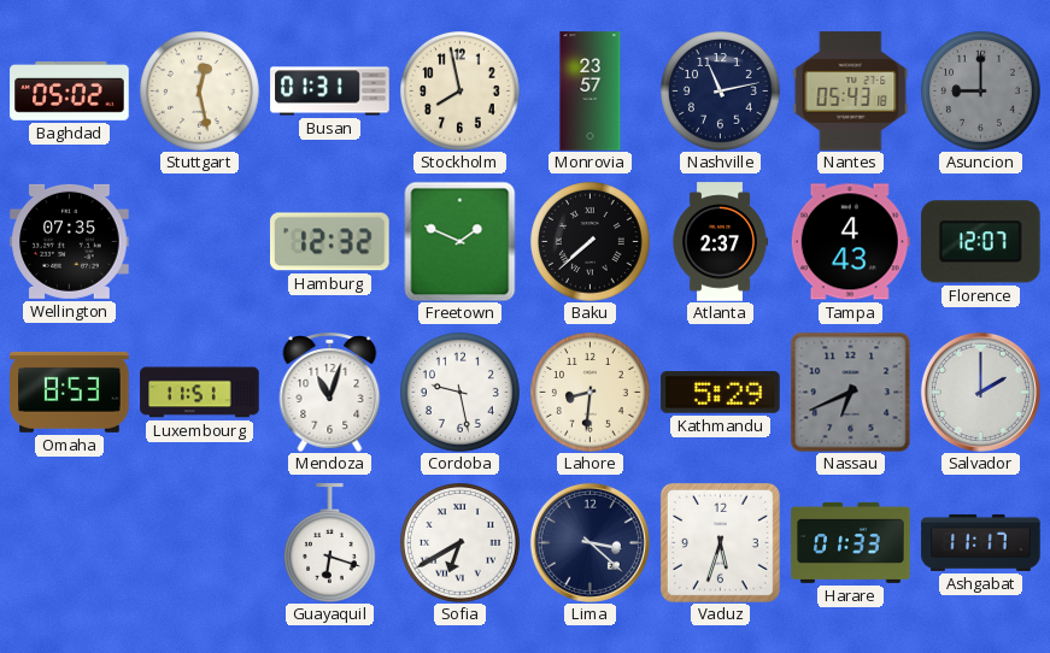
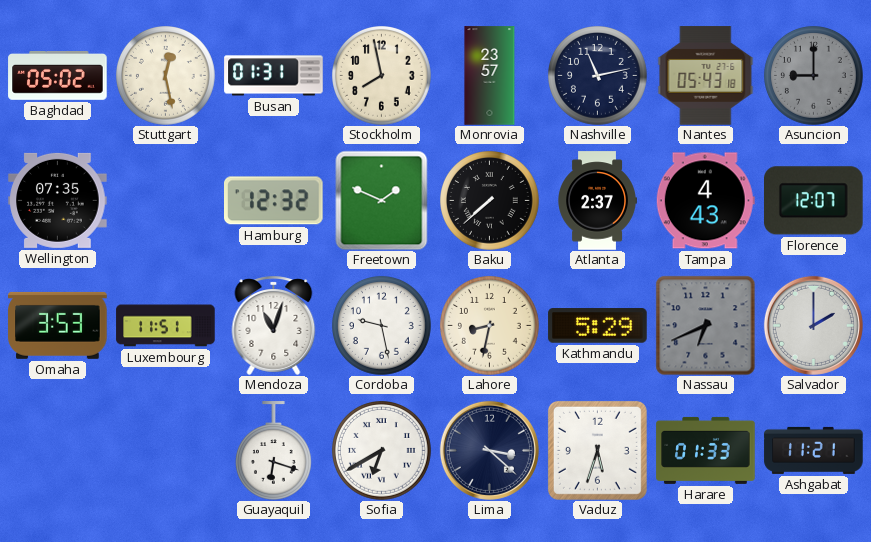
Omaha: 8:53 -> 3:53 (58, 325)
Lahore: 8:31 -> 8:32 (490, 326)
Ashgabat: 11:17 -> 11:21 (814, 450)
